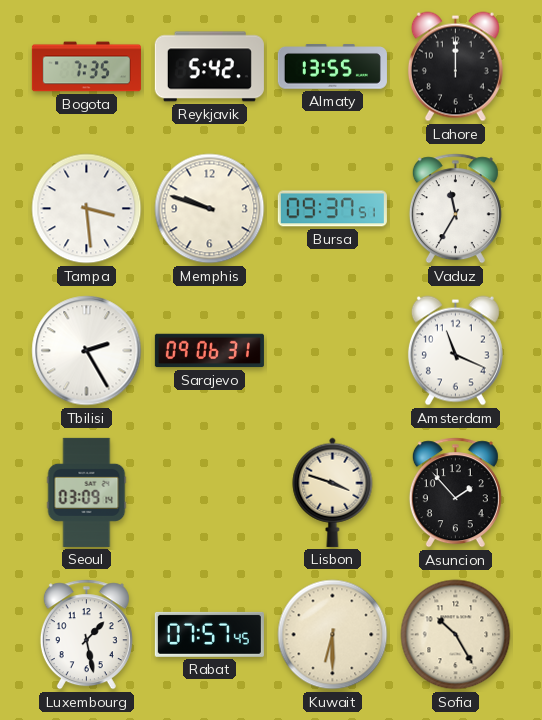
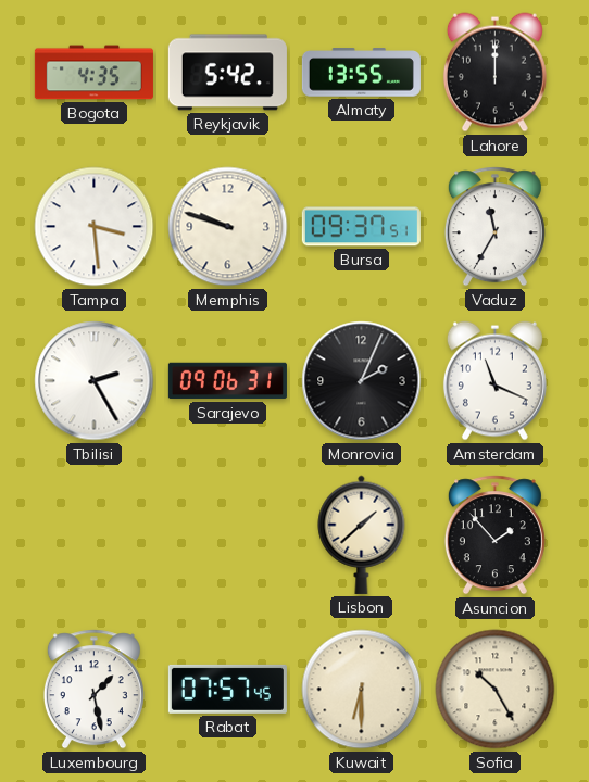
Bogota: 7:35 -> 4:35 (93, 73)
Monrovia: none -> 2:04 (362, 381)
Seoul: 03:09 -> none (87, 492)
Lisbon: 3:48 -> 1:38 (362, 534)
